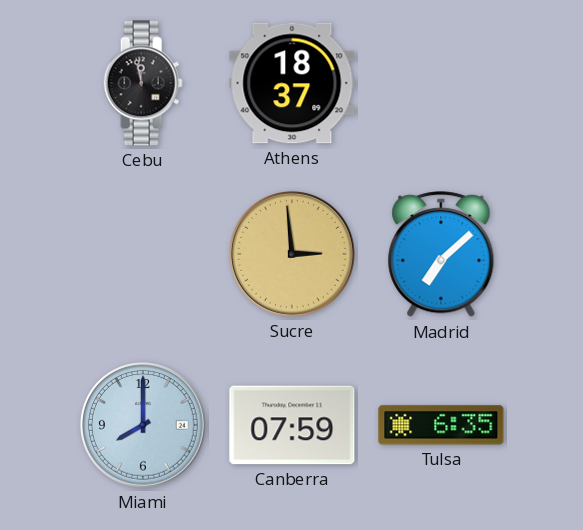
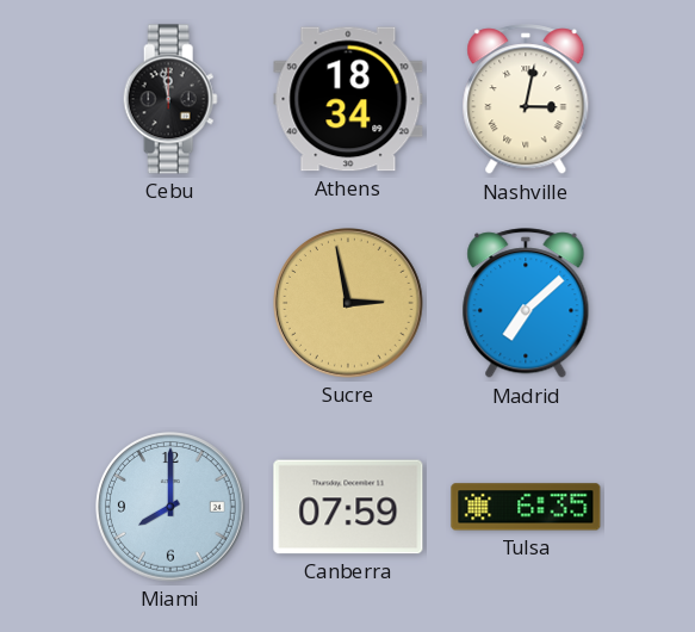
Athens: 18:37 -> 18:34 (348, 99)
Nashville: none -> 3:02 (526, 100)
Sucre: 2:59 -> 2:58 (349, 304)
